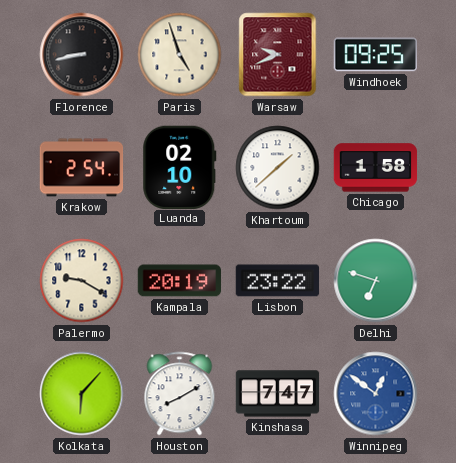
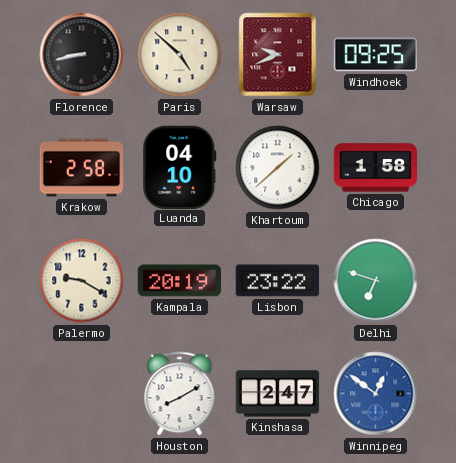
Paris: 4:57 -> 4:52 (180, 55)
Krakow: 2:54 -> 2:58 (82, 168)
Luanda: 02:10 -> 04:10 (180, 167)
Kolkata: 6:07 -> none (82, 394)
Kinshasa: 7:47 -> 2:47 (278, 394)
